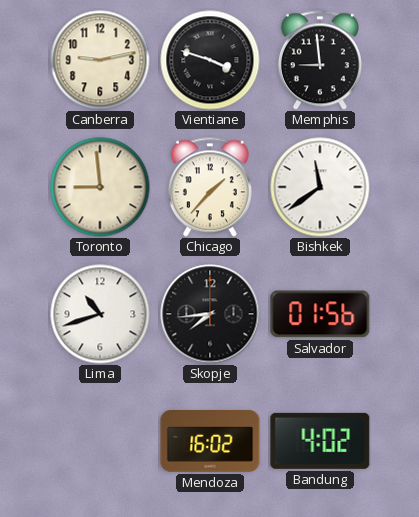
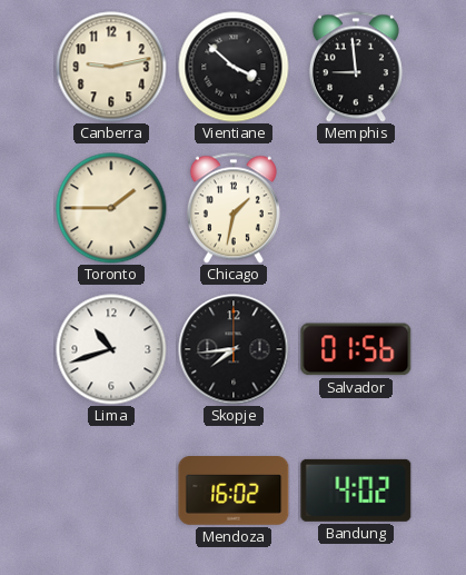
Vientiane: 3:48 -> 3:52 (234, 67)
Toronto: 8:59 -> 1:45 (111, 208)
Chicago: 1:37 -> 1:32 (234, 208)
Bishkek: 11:39 -> none (320, 187)
